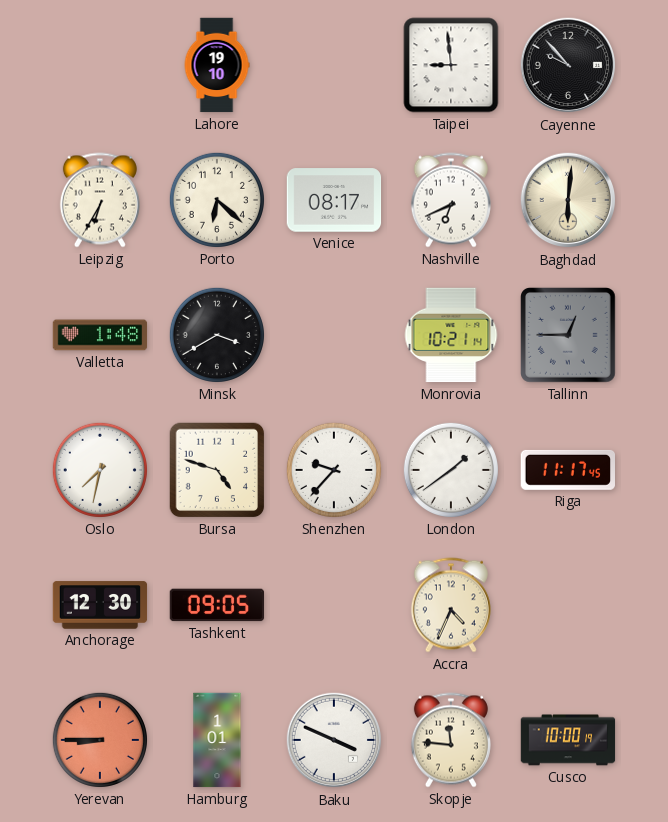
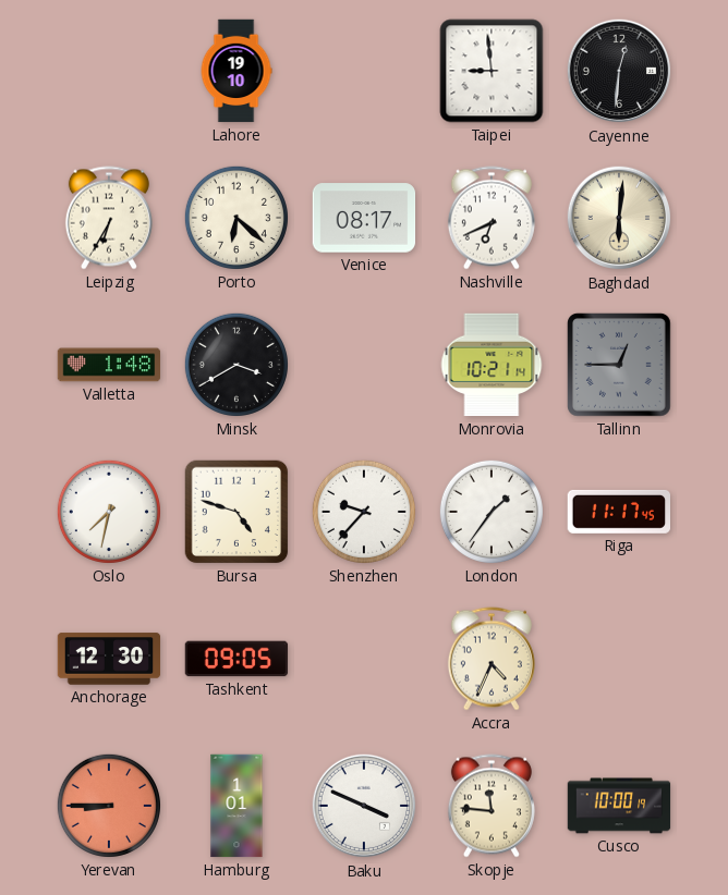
Cayenne: 9:53 -> 12:31 (619, 71)
London: 1:39 -> 1:36 (492, 512)
